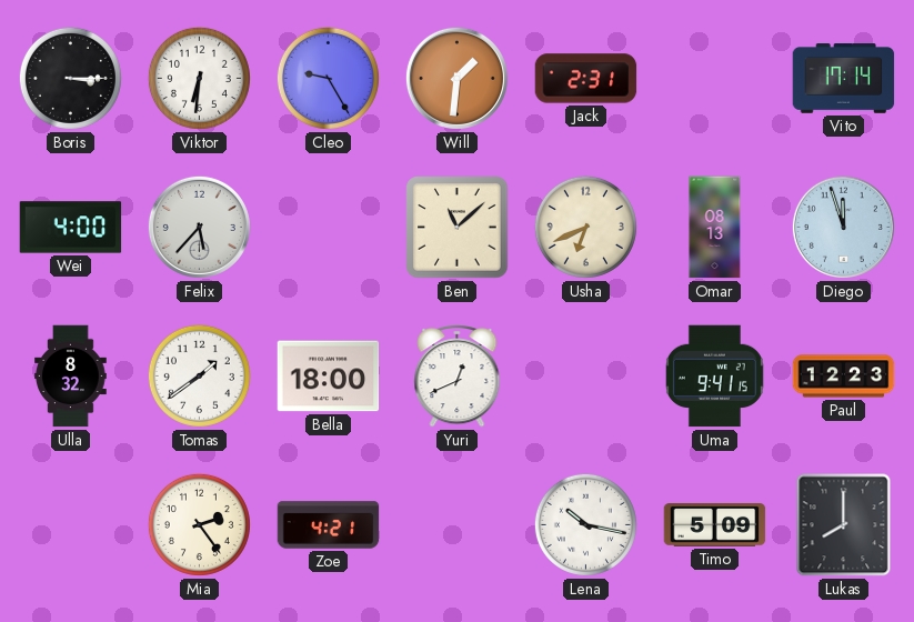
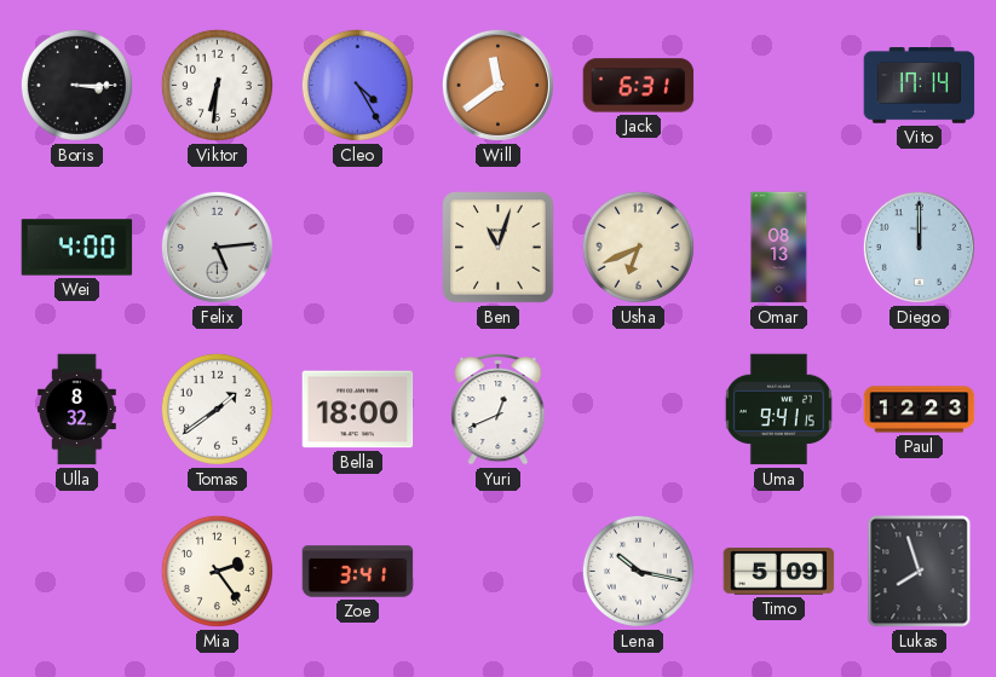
Cleo: 9:25 -> 4:25 (357, 85)
Will: 1:31 -> 11:39 (497, 85)
Jack: 2:31 -> 6:31 (639, 86)
Felix: 5:37 -> 5:14 (217, 247)
Ben: 11:08 -> 11:03 (499, 248)
Diego: 11:57 -> 12:00 (919, 247)
Zoe: 4:21 -> 3:41 (358, 572)
Lukas: 8:00 -> 7:57 (920, 572)
